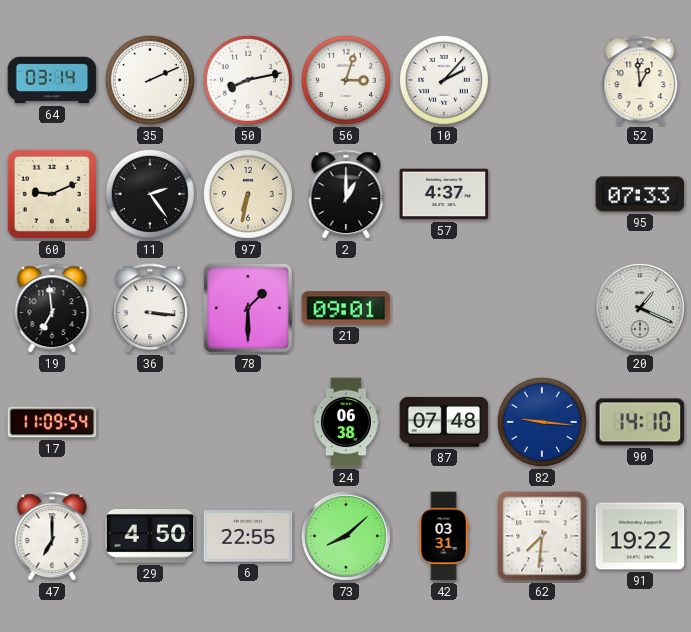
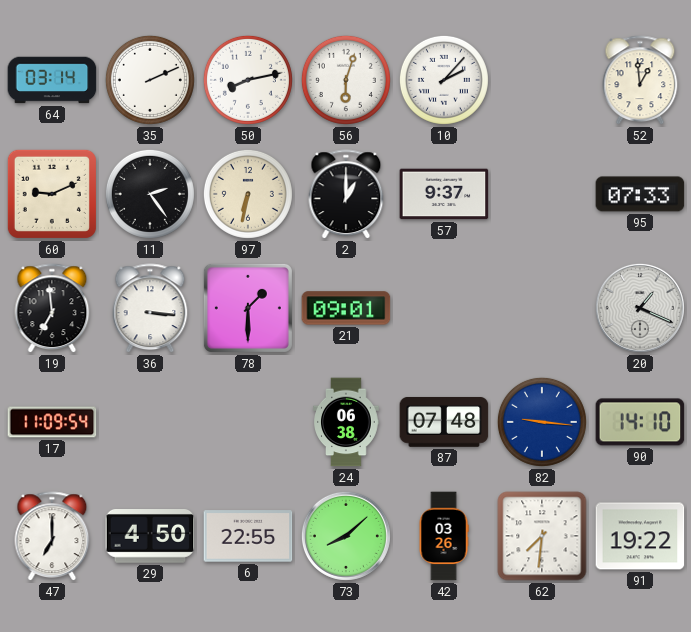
56: 3:03 -> 6:03 (346, 80)
57: 4:37 -> 9:37 (444, 194)
42: 03:31 -> 03:26 (444, 536)
